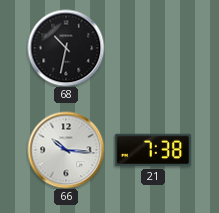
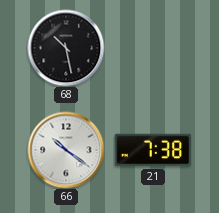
68: 10:32 -> 10:28 (66, 48)
66: 10:16 -> 10:21 (66, 150)
